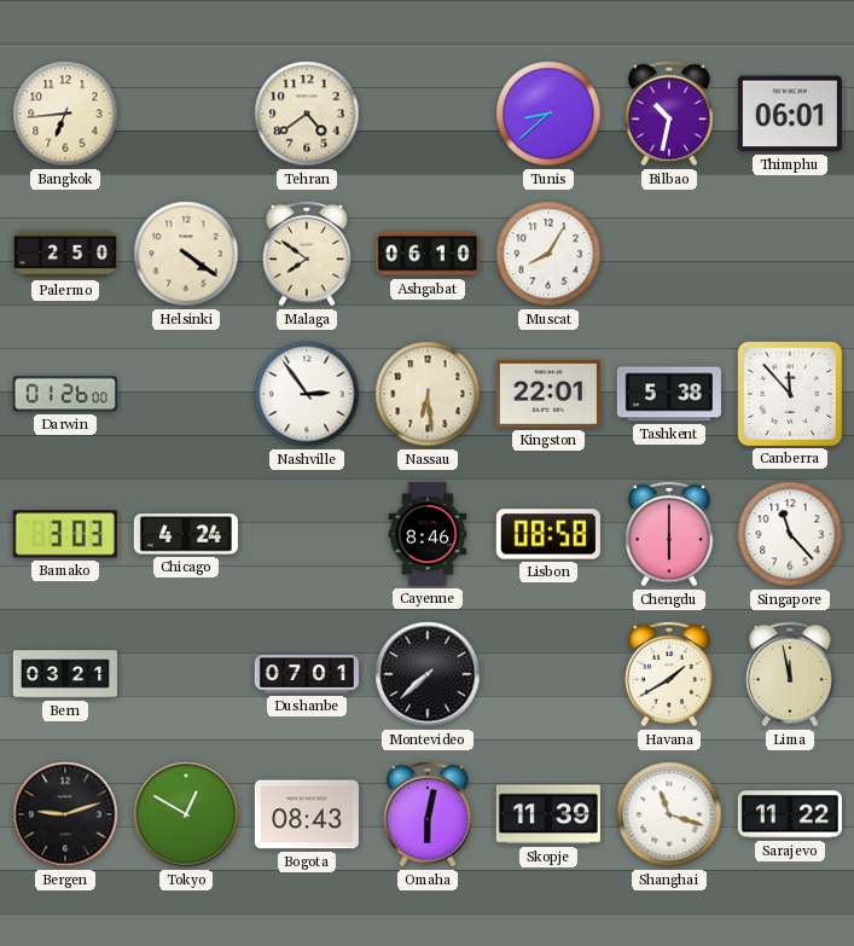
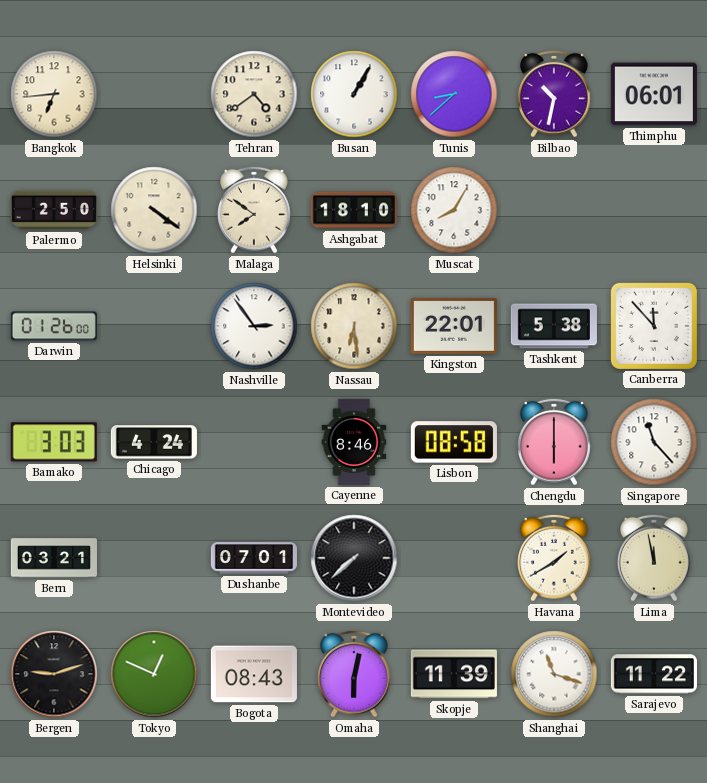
Busan: none -> 1:05 (354, 94)
Ashgabat: 06:10 -> 18:10 (354, 210)
Tokyo: 12:50 -> 12:49 (154, 674)
